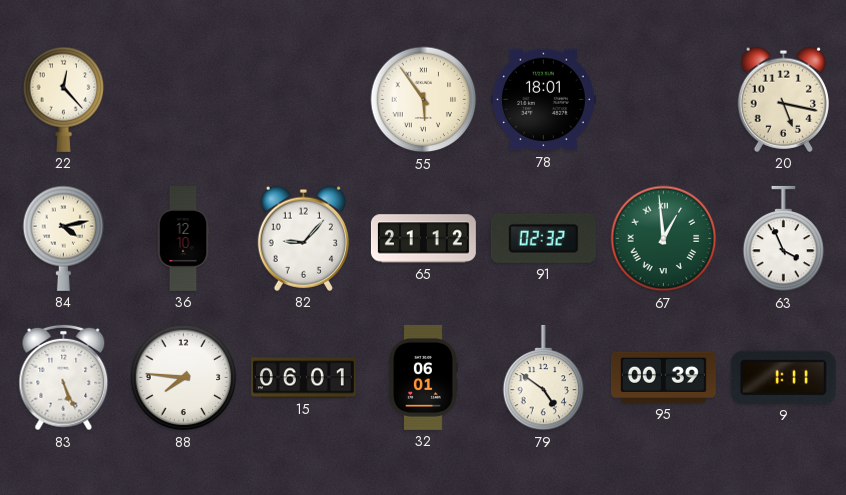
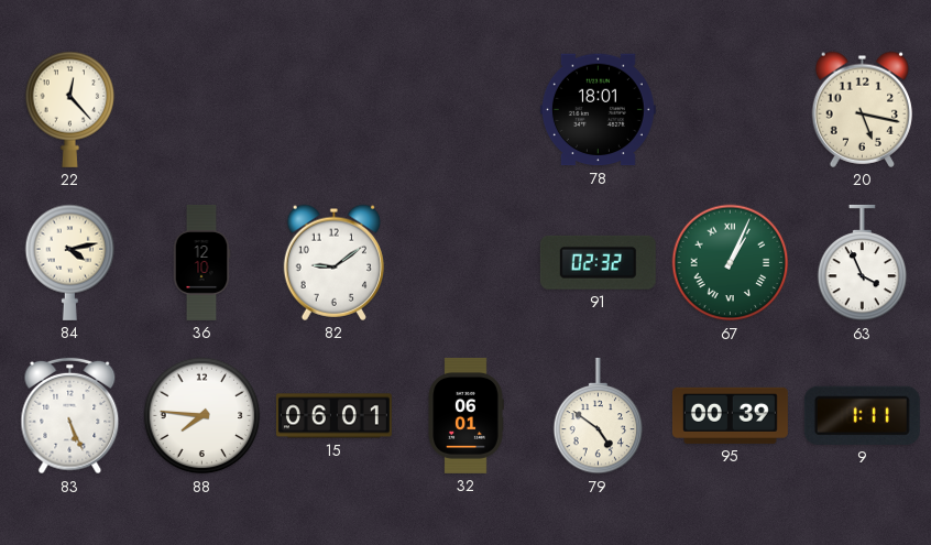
55: 5:54 -> none (424, 100)
82: 9:07 -> 9:09 (333, 262)
65: 21:12 -> none (423, 239)
67: 12:59 -> 1:04 (731, 263)
